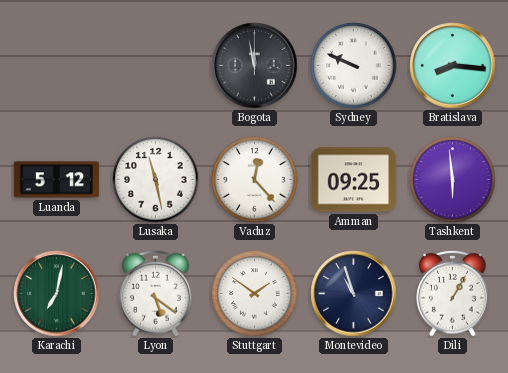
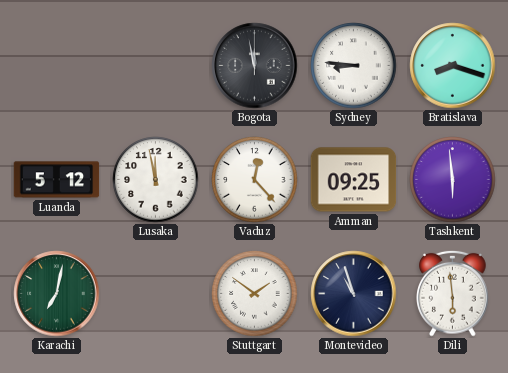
Sydney: 9:49 -> 8:46 (354, 66)
Bratislava: 8:16 -> 8:18 (453, 66)
Lusaka: 11:28 -> 11:58 (156, 180)
Lyon: 5:21 -> none (156, 293)
Dili: 1:05 -> 5:59 (453, 293)
